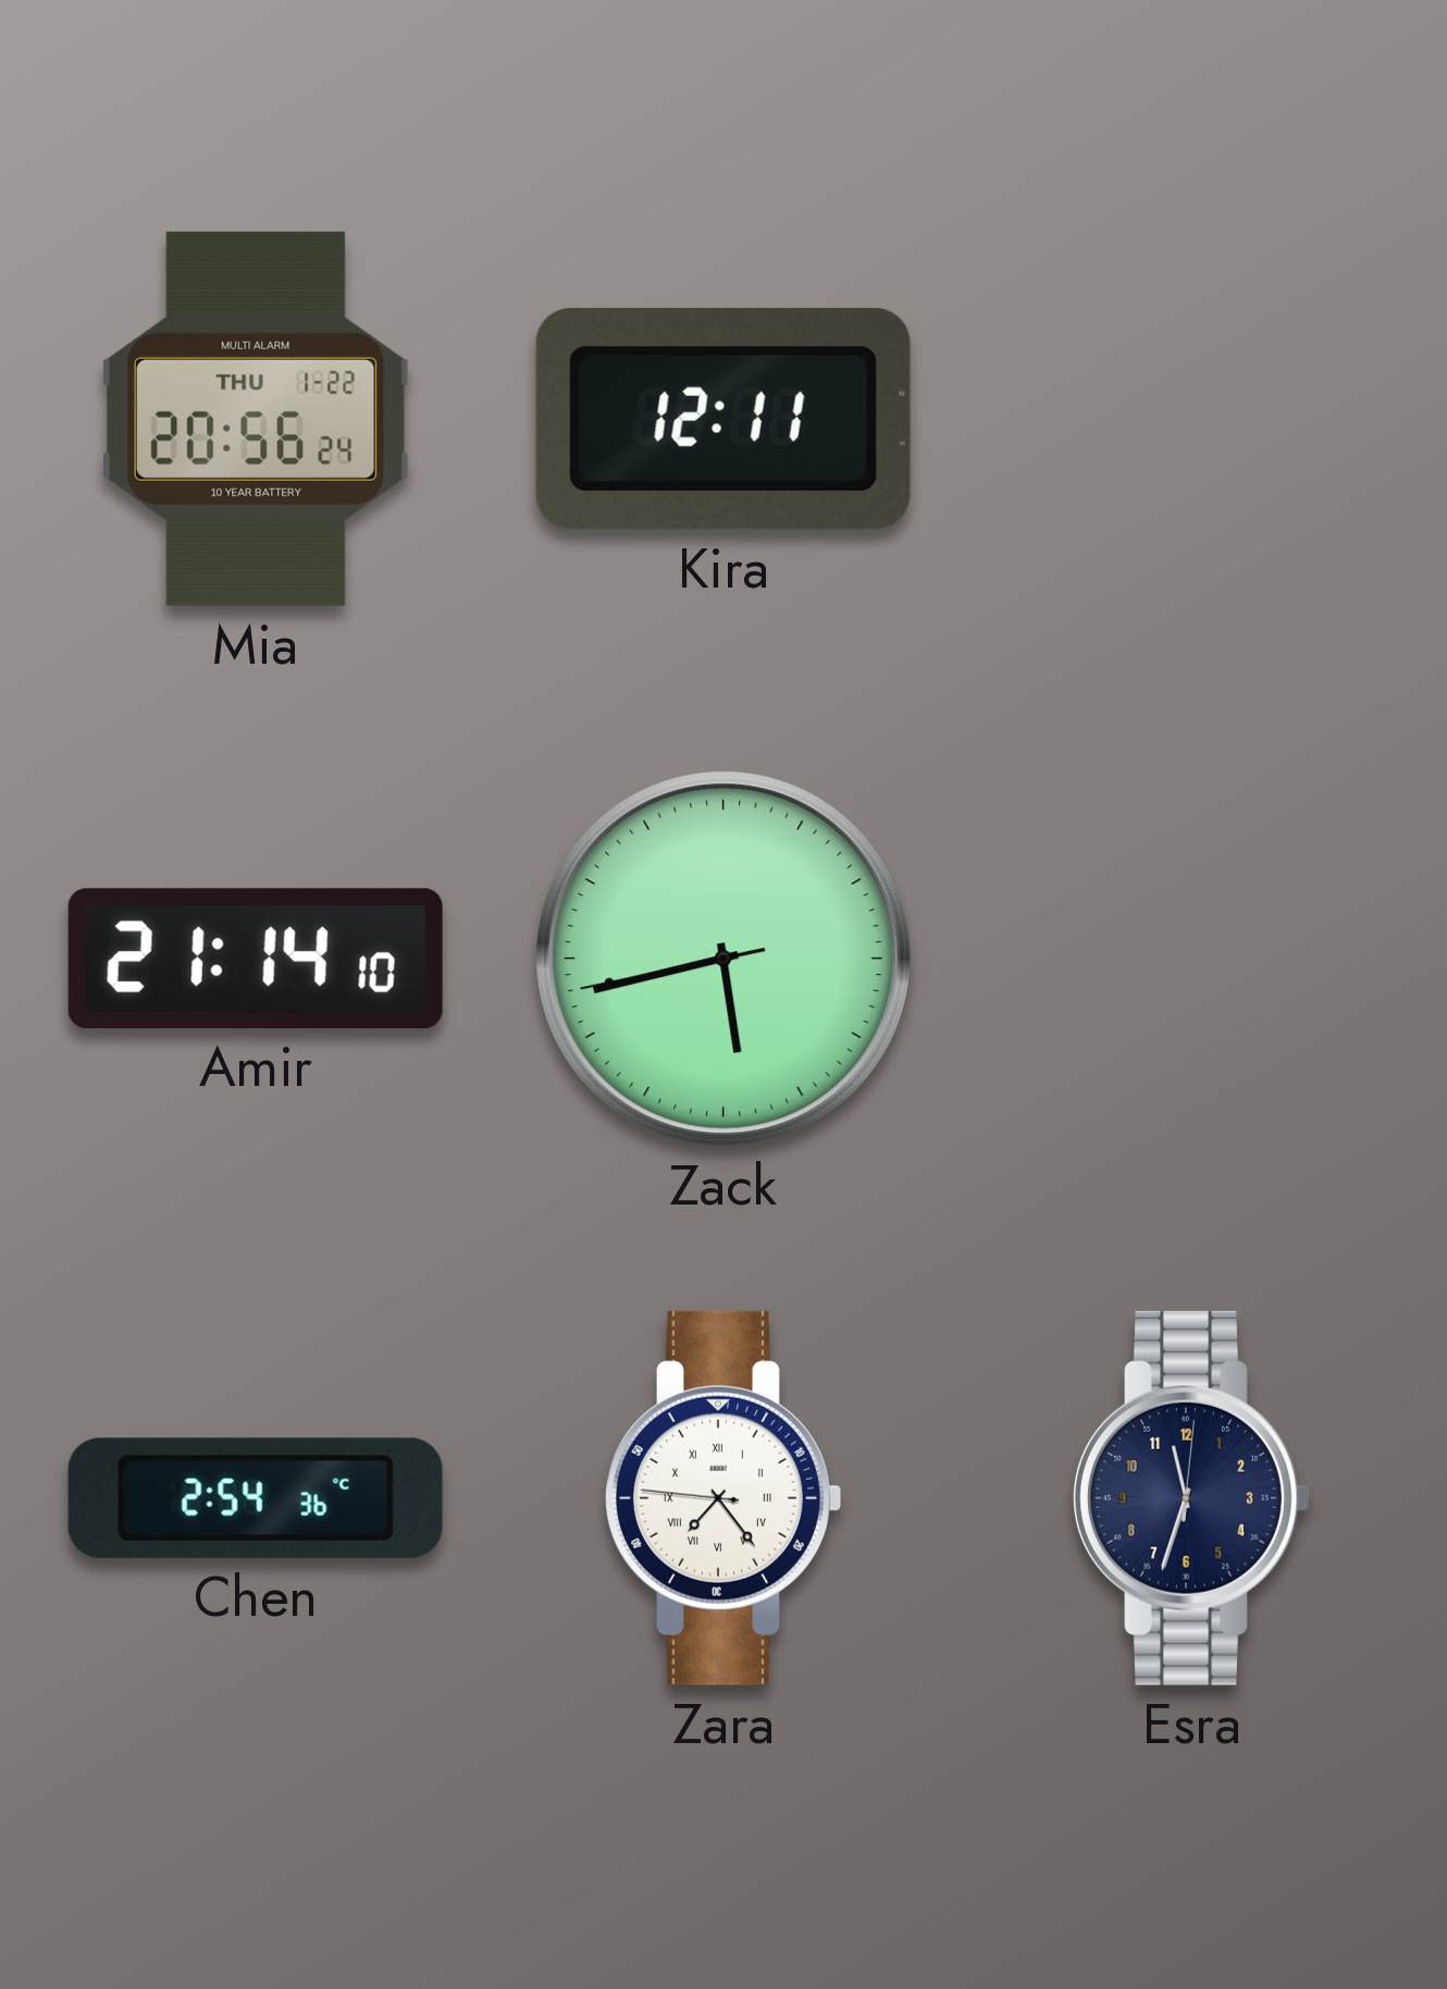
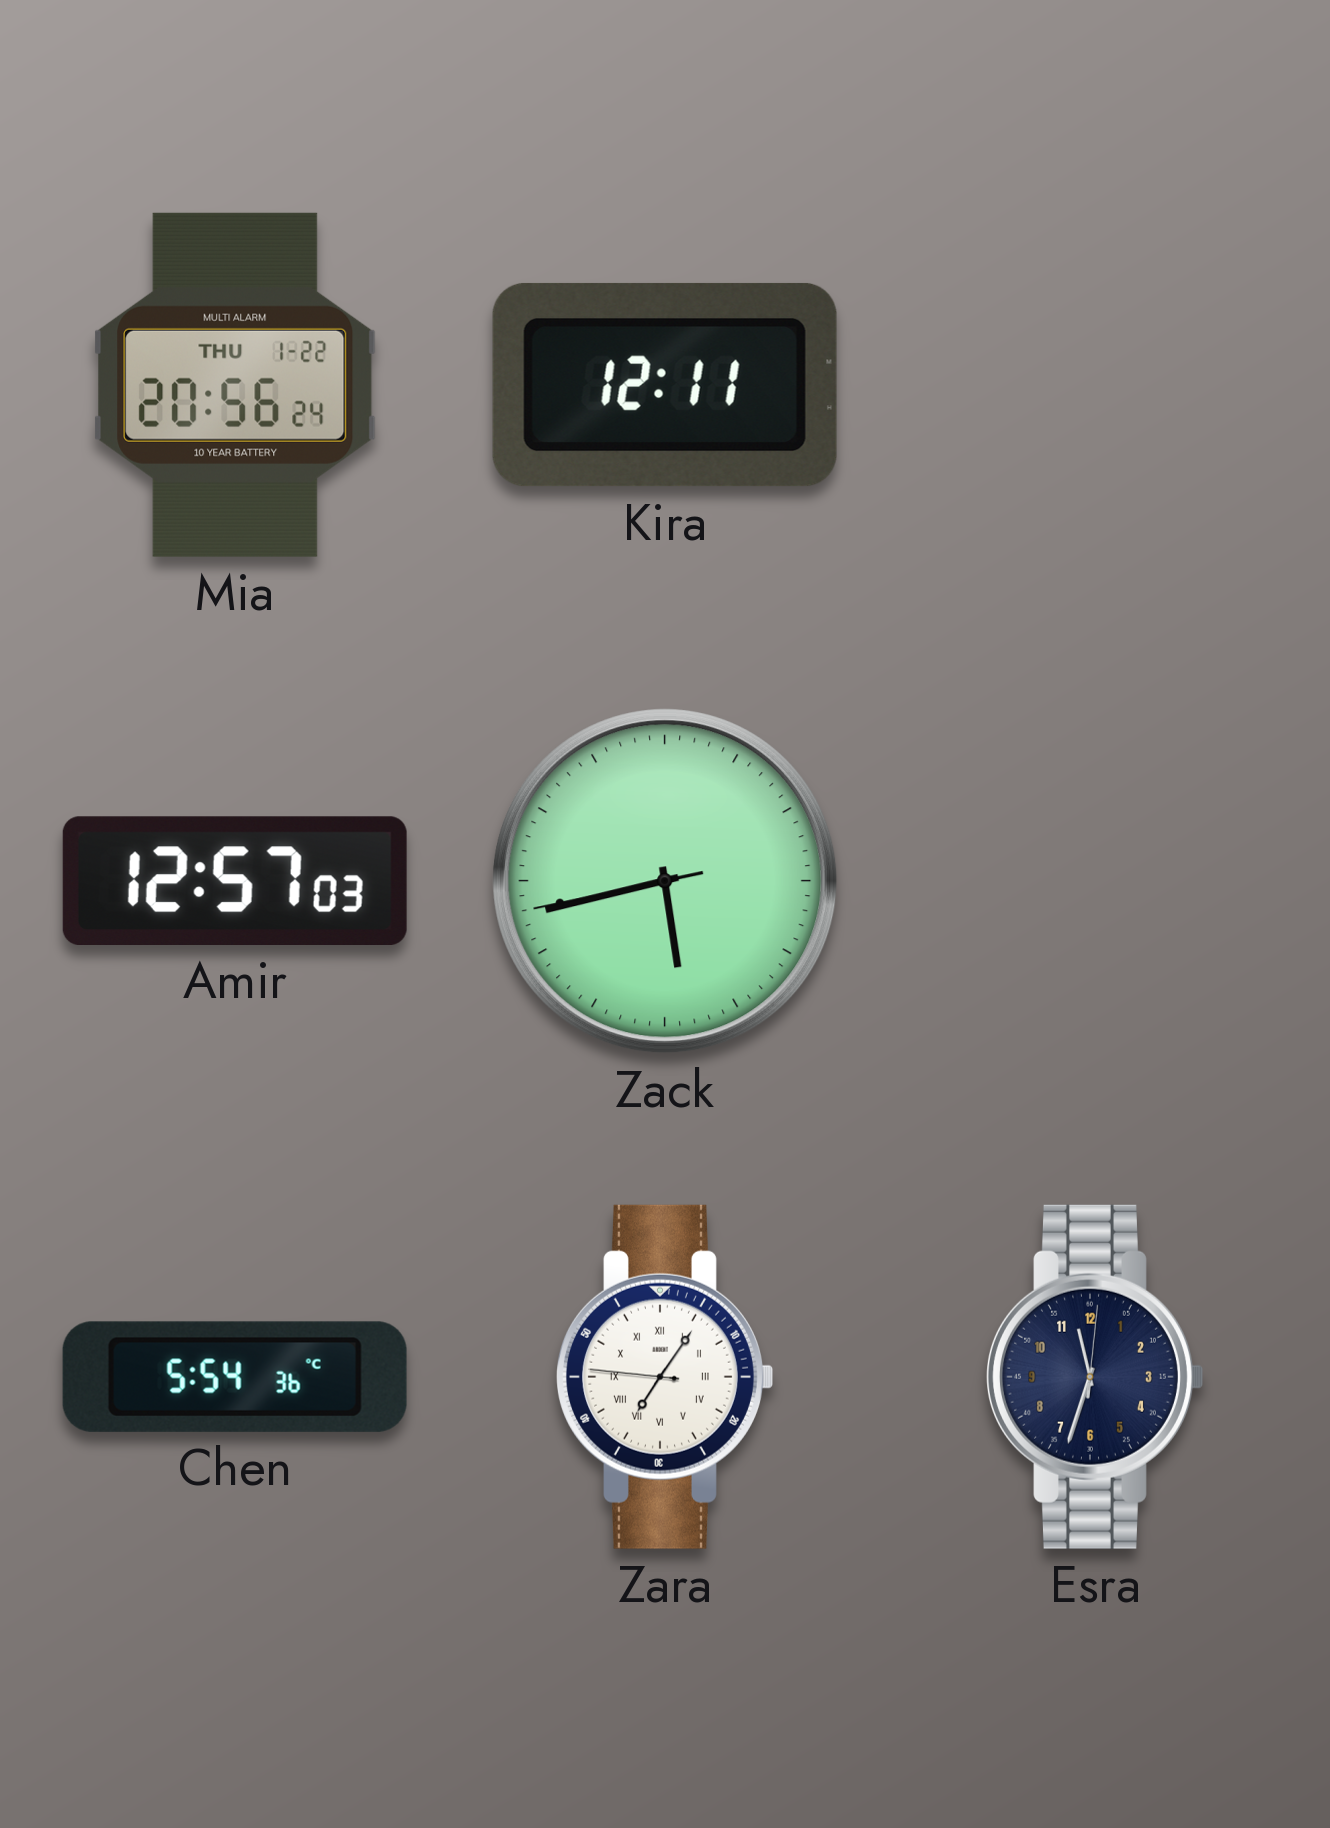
Amir: 21:14 -> 12:57 (235, 881)
Chen: 2:54 -> 5:54 (235, 1377)
Zara: 7:23 -> 7:05 (665, 1377)
